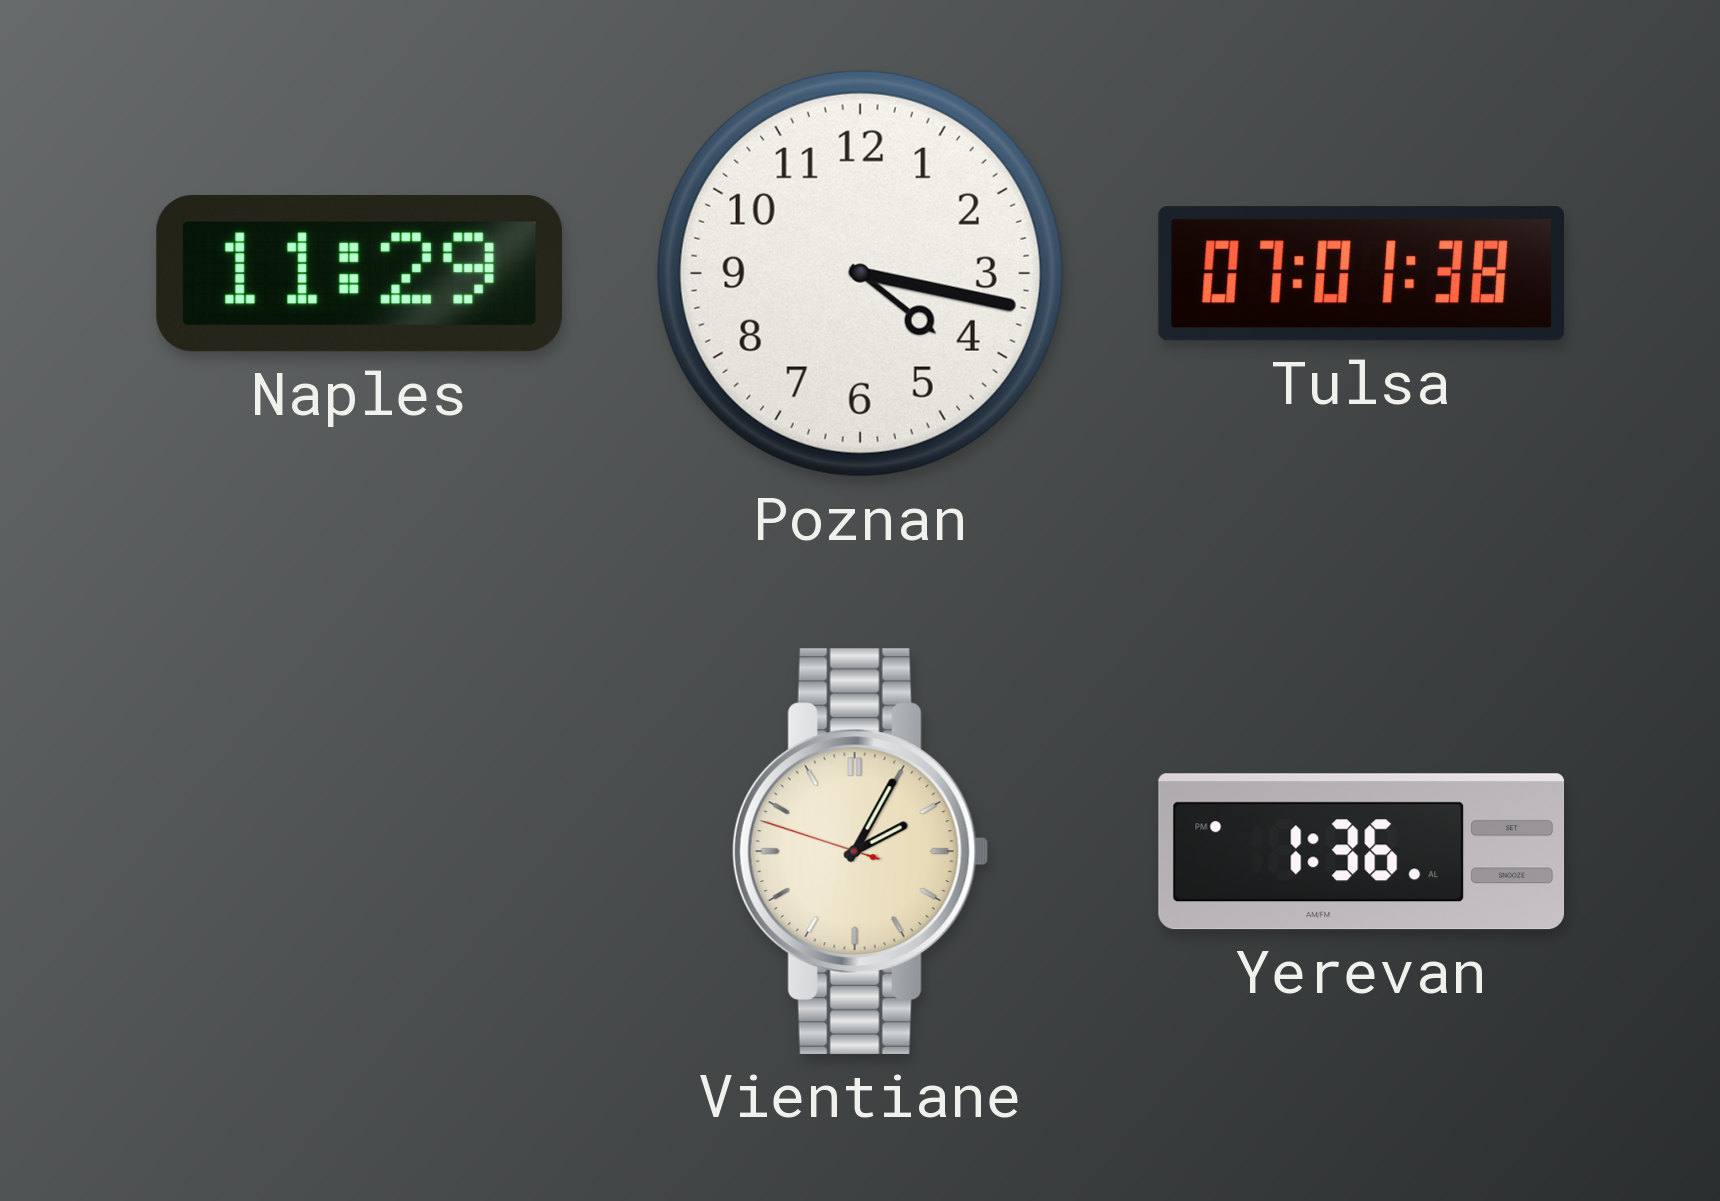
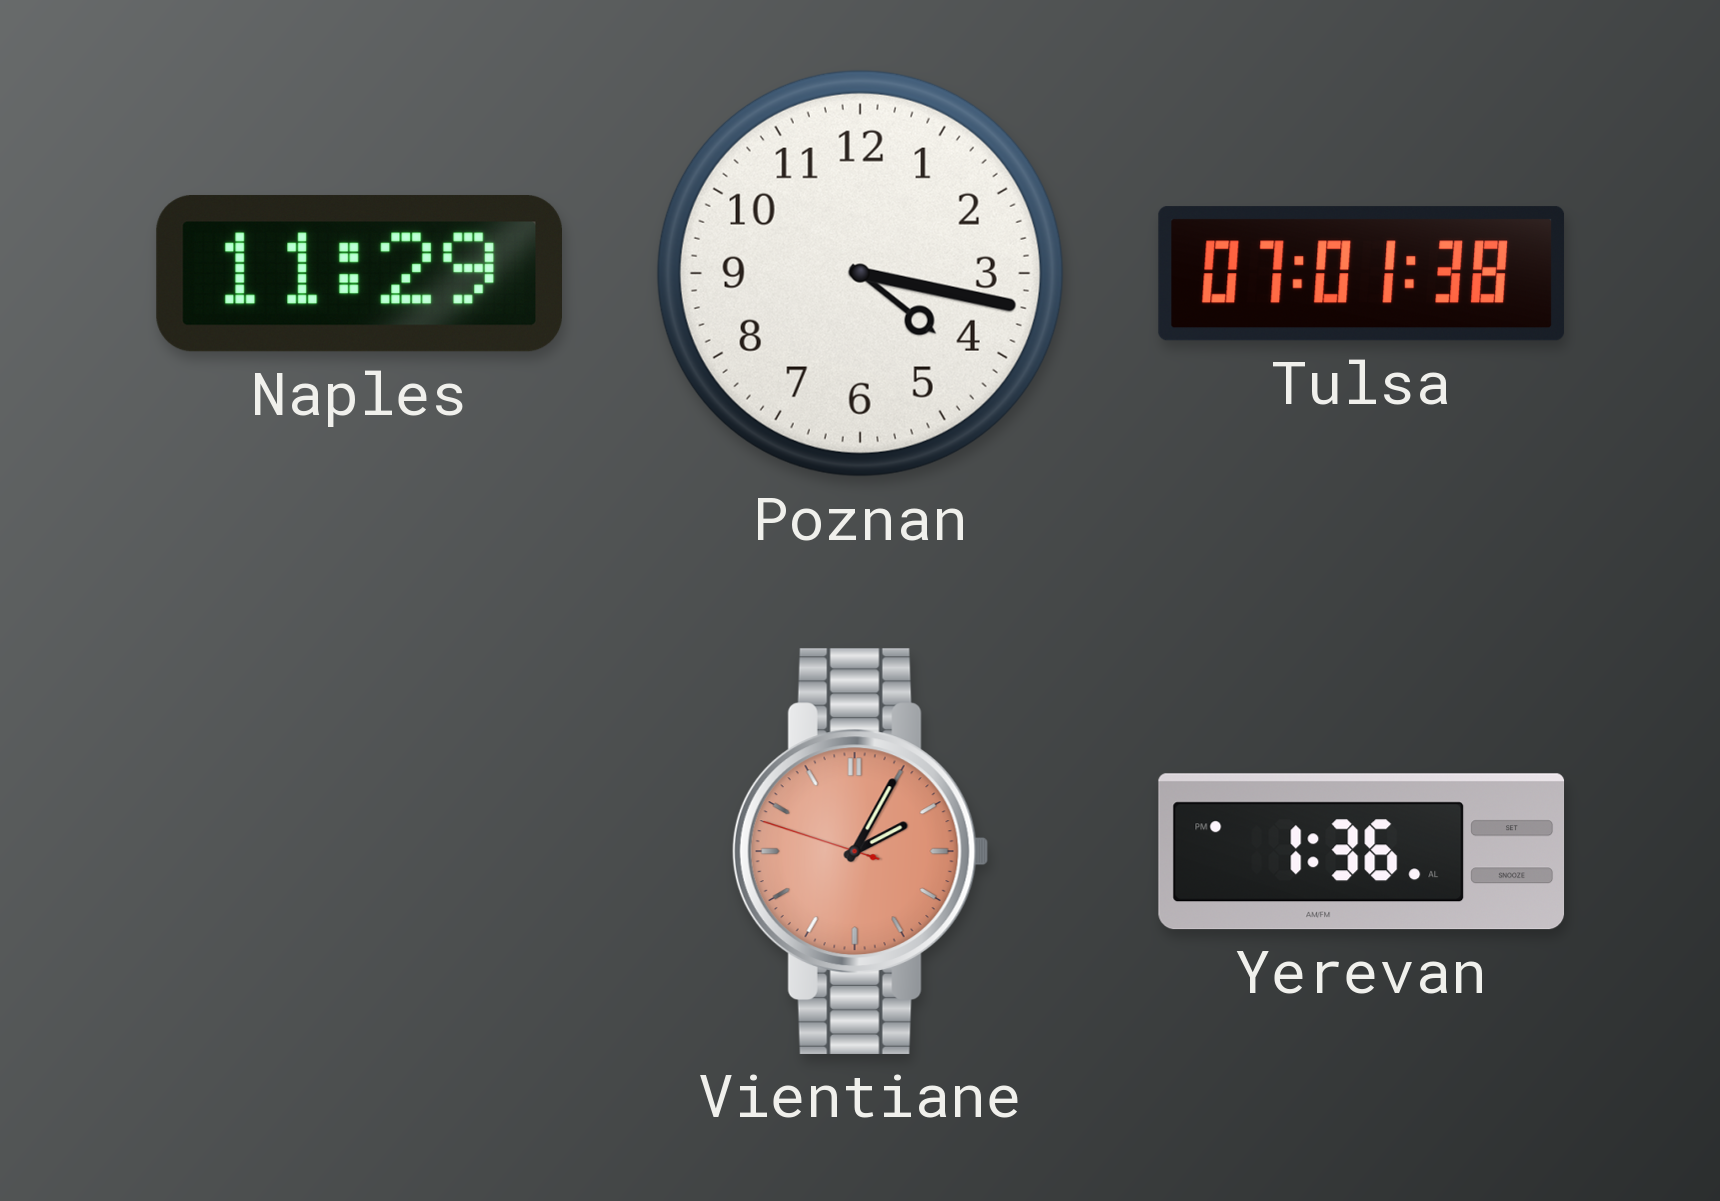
Vientiane dial: cream -> salmon (860, 851)
